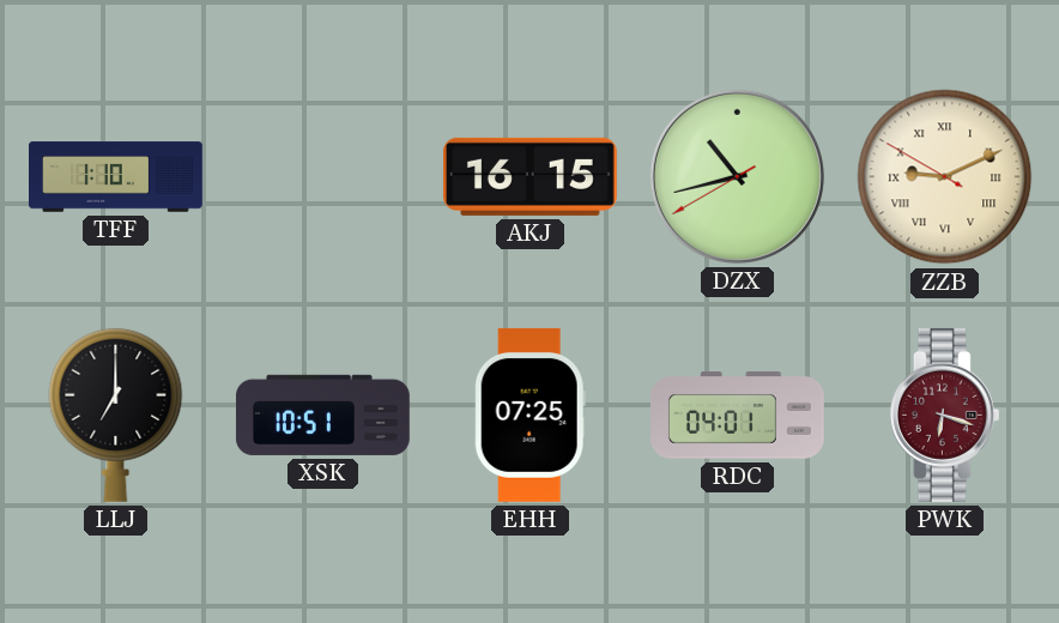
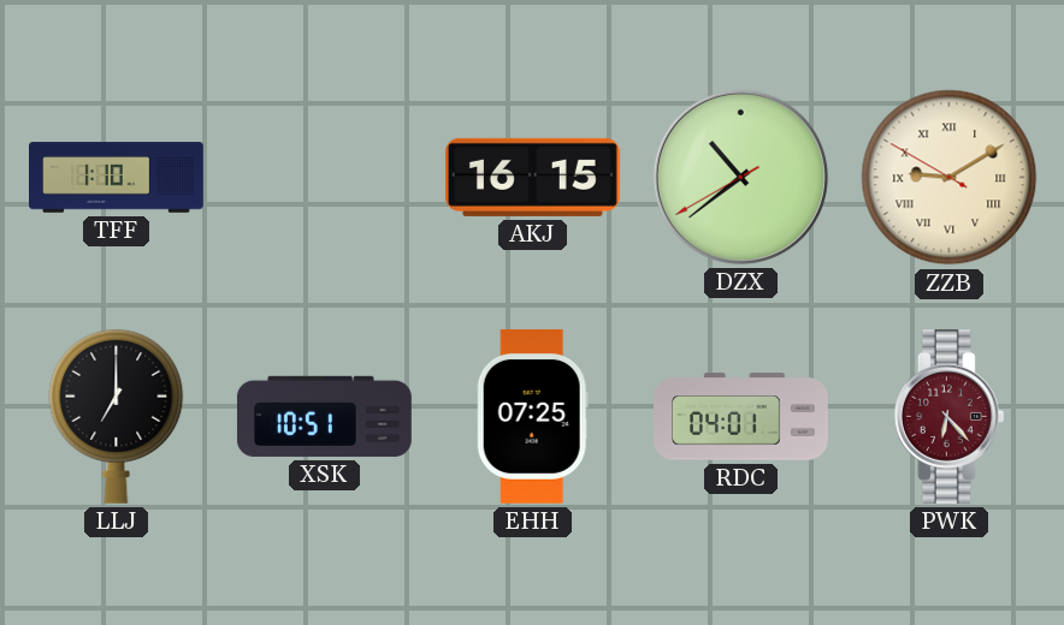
DZX: 10:42 -> 10:38 (740, 177)
ZZB: 9:10 -> 9:09 (950, 178)
PWK: 6:18 -> 6:23 (948, 416)
